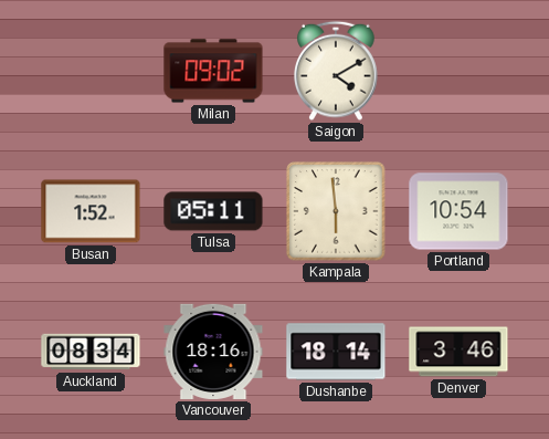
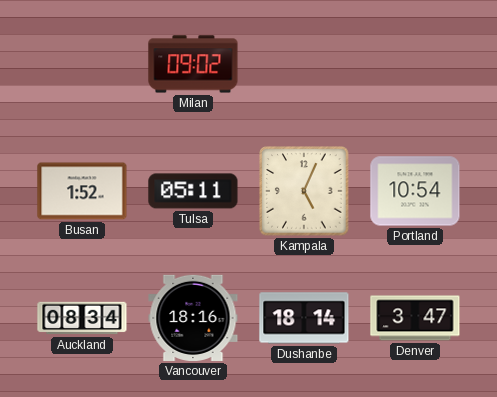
Saigon: 4:10 -> none (336, 71)
Kampala: 5:59 -> 5:04 (304, 191)
Denver: 3:46 -> 3:47 (415, 318)
